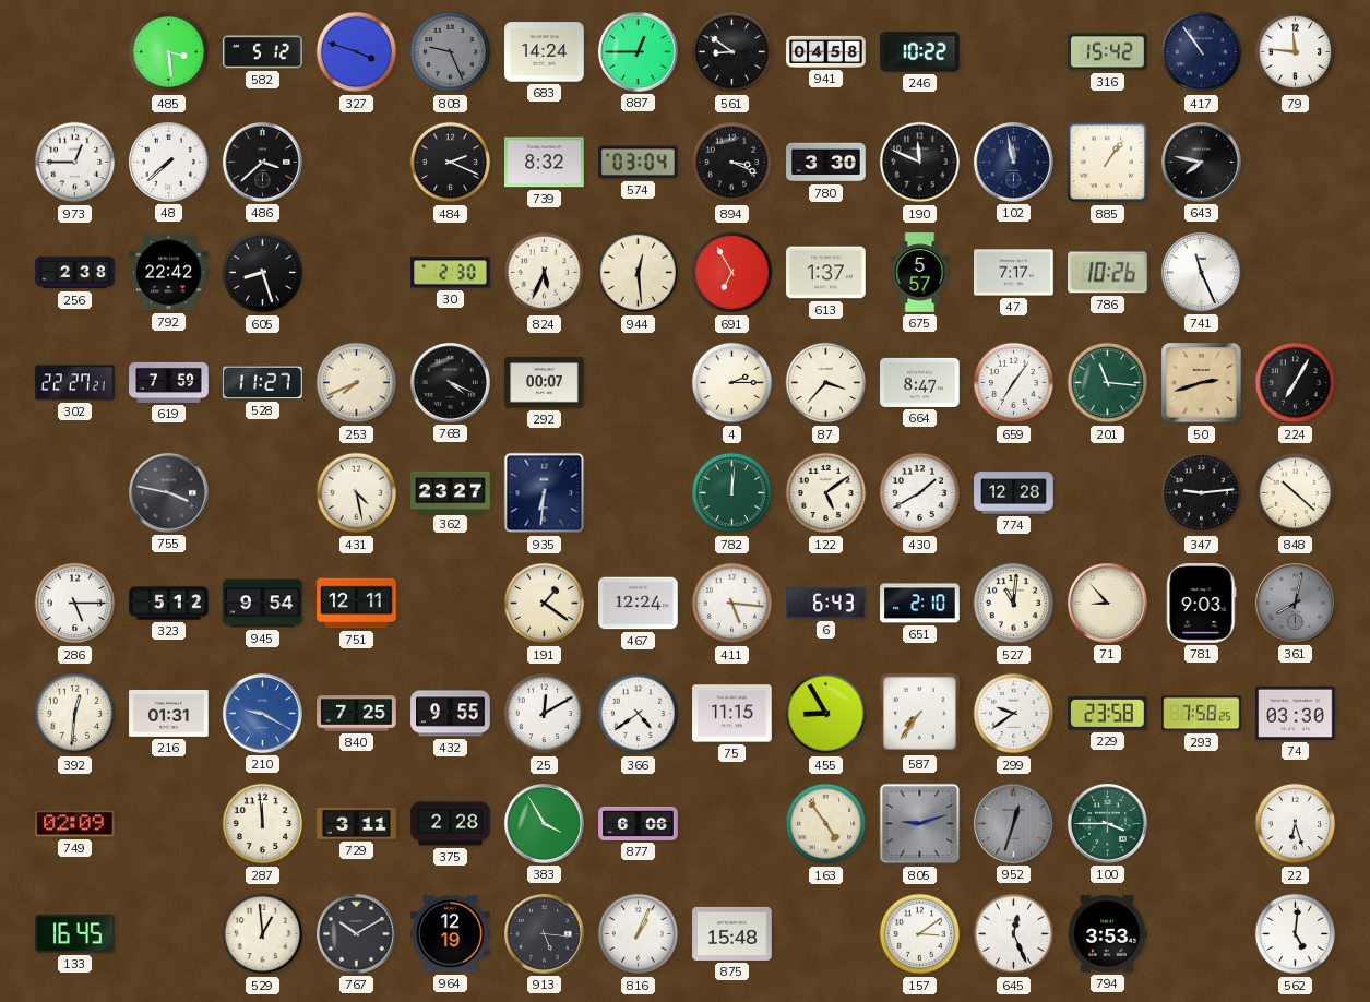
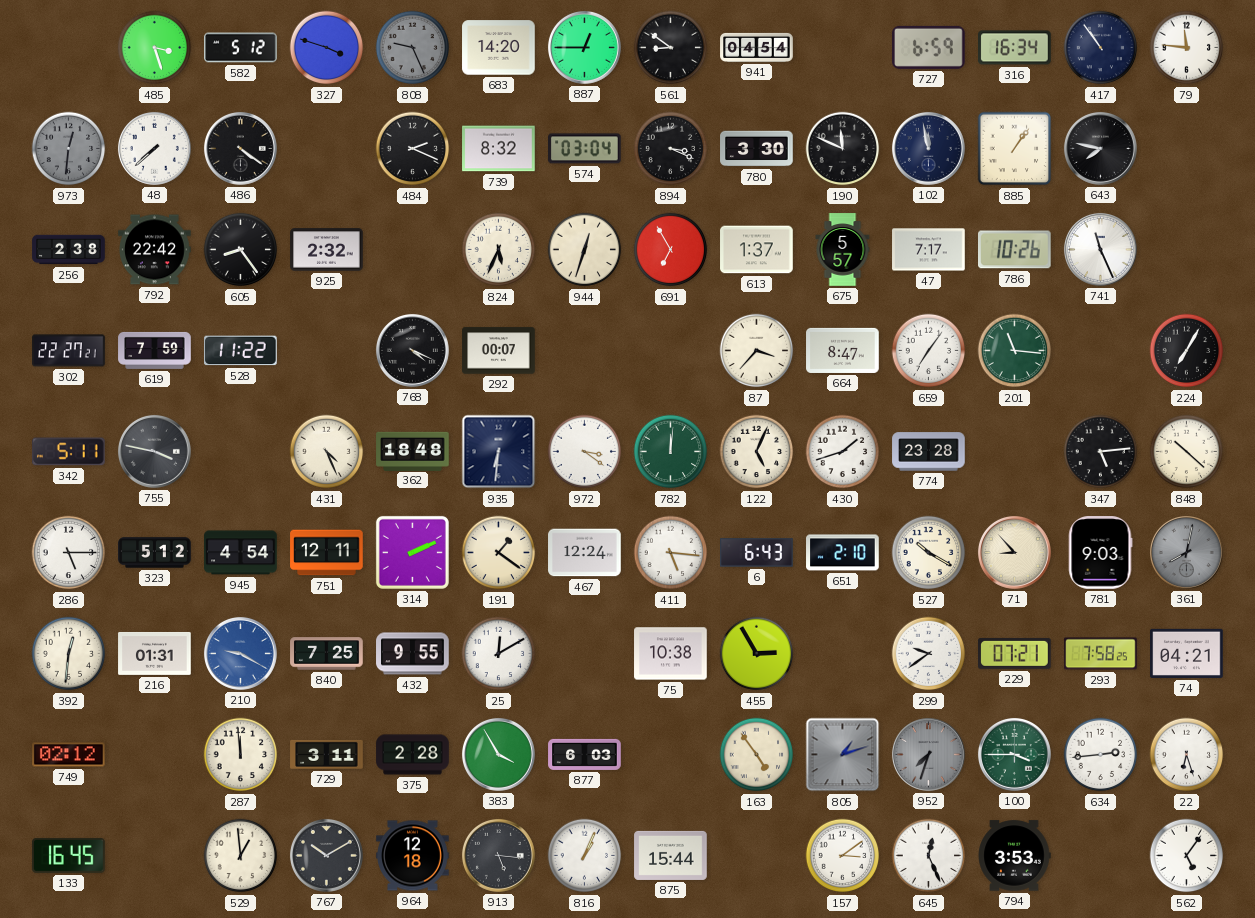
485: 3:29 -> 3:27 (155, 48)
683: 14:24 -> 14:20 (499, 48)
941: 04:58 -> 04:54 (757, 47)
246: 10:22 -> none (920, 52)
727: none -> 6:59 (929, 47)
316: 15:42 -> 16:34 (1015, 48)
973: 12:45 -> 12:31 (69, 149)
973 dial: white -> grey (69, 149)
486: 3:38 -> 4:21 (240, 148)
605: 8:27 -> 8:24 (241, 250)
925: none -> 2:32 (327, 250)
30: 2:30 -> none (451, 273)
944: 12:29 -> 12:33 (585, 250)
528: 11:27 -> 11:22 (241, 351)
253: 7:41 -> none (357, 383)
4: 2:15 -> none (732, 383)
50: 2:42 -> none (1202, 383)
342: none -> 5:11 (69, 452)
431: 4:28 -> 4:26 (327, 452)
362: 23:27 -> 18:48 (413, 451)
972: none -> 3:21 (585, 452)
122: 5:09 -> 5:04 (757, 452)
430: 1:40 -> 1:42 (843, 452)
774: 12:28 -> 23:28 (929, 452)
347: 9:14 -> 5:14 (1101, 452)
945: 9:54 -> 4:54 (241, 553)
314: none -> 2:11 (412, 552)
527: 11:01 -> 10:20 (929, 553)
366: 4:39 -> none (639, 714)
75: 11:15 -> 10:38 (671, 654)
455: 8:55 -> 2:55 (757, 654)
587: 7:36 -> none (919, 713)
229: 23:58 -> 07:21 (1015, 653)
74: 03:30 -> 04:21 (1187, 653)
749: 02:09 -> 02:12 (69, 755)
877: 6:06 -> 6:03 (585, 754)
805: 9:12 -> 1:12 (843, 755)
952: 12:33 -> 7:33 (928, 754)
634: none -> 2:44 (1101, 755)
964: 12:19 -> 12:18 (413, 856)
875: 15:48 -> 15:44 (671, 855)
562: 5:01 -> 5:06 (1187, 856)
